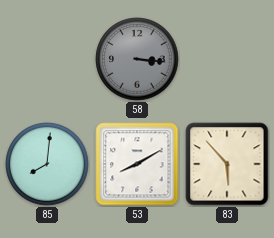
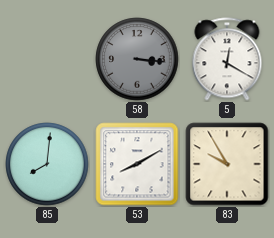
5: none -> 12:20 (227, 59)
83: 5:53 -> 9:55 (227, 164)
